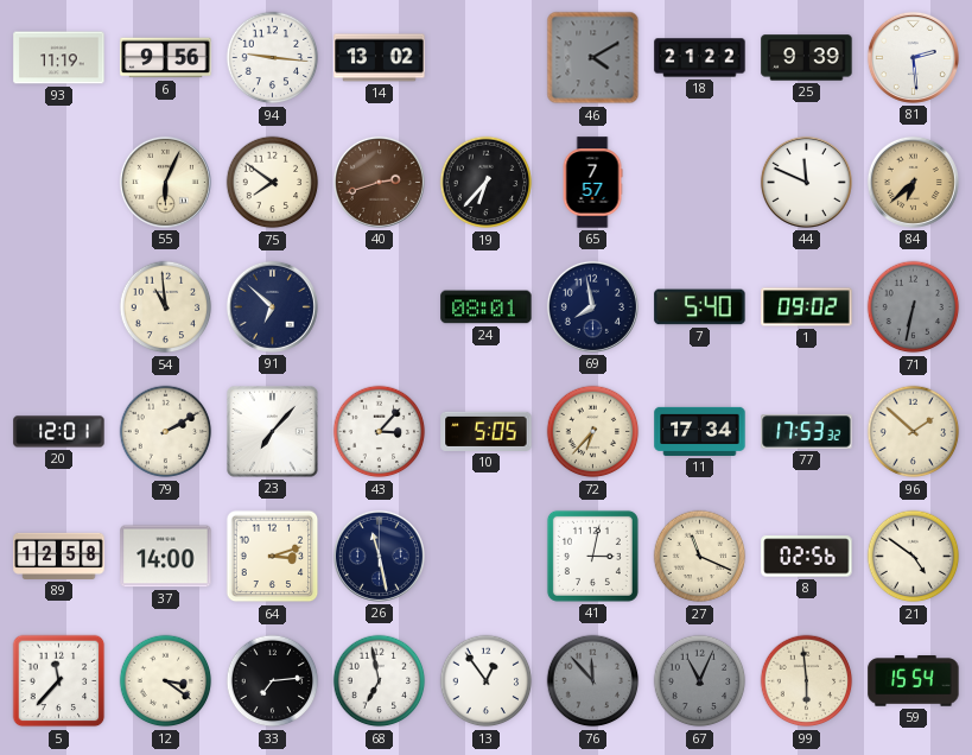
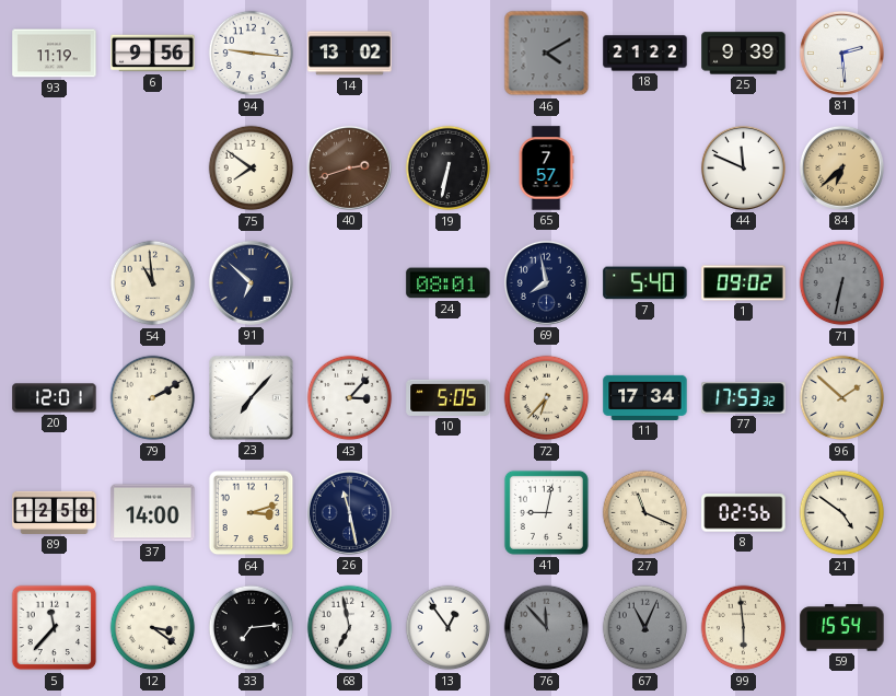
55: 6:04 -> none (165, 182)
19: 6:37 -> 6:32 (449, 169)
41: 3:02 -> 9:02 (546, 512)
